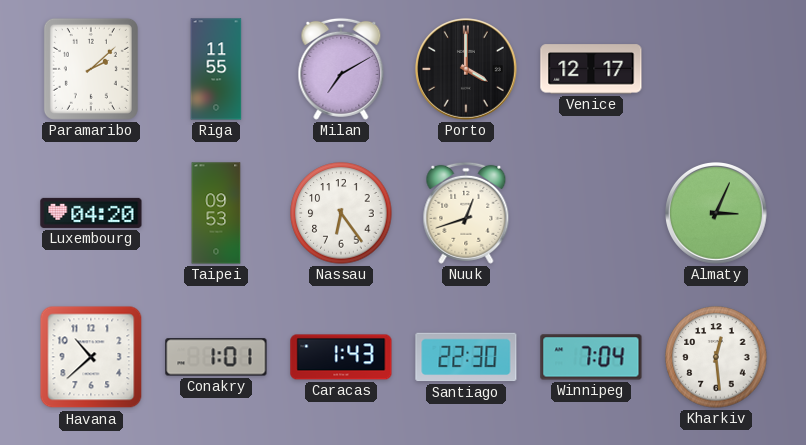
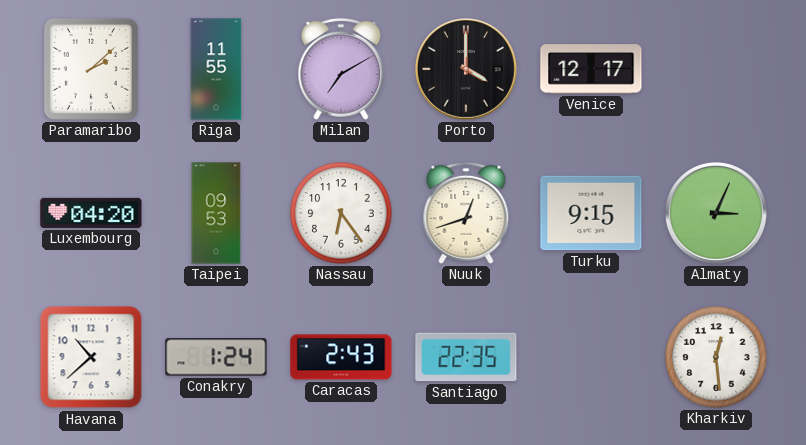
Turku: none -> 9:15 (591, 213)
Conakry: 1:01 -> 1:24 (216, 357)
Caracas: 1:43 -> 2:43 (341, 357)
Santiago: 22:30 -> 22:35 (466, 357)
Winnipeg: 7:04 -> none (591, 357)
